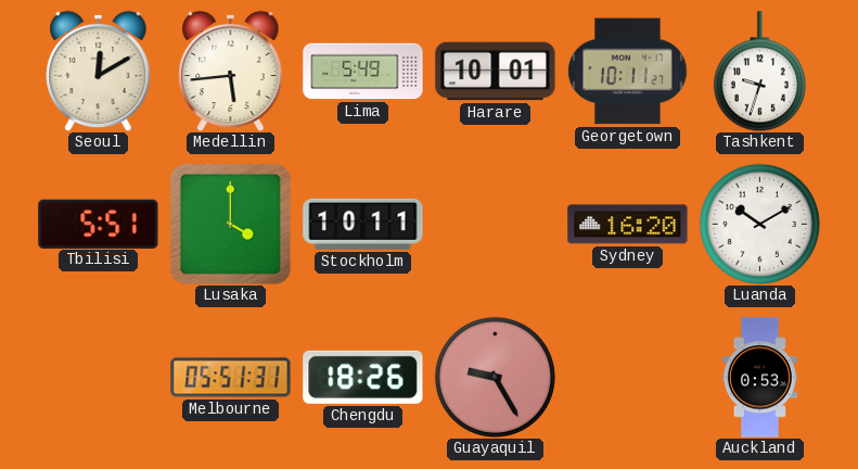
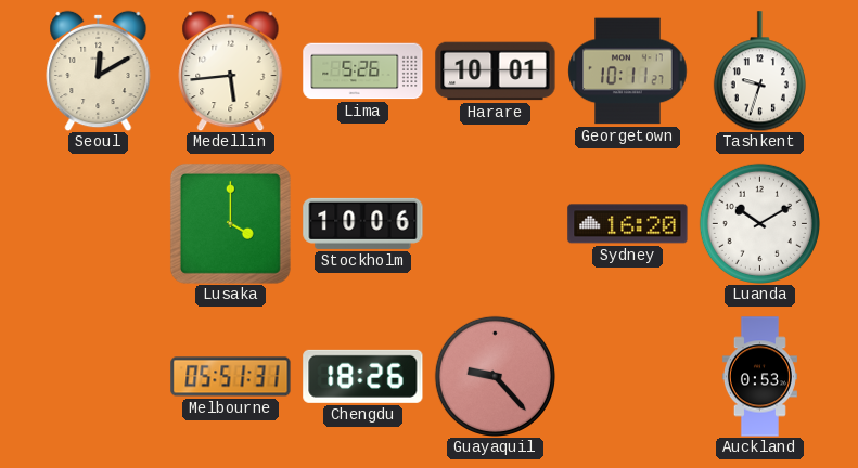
Lima: 5:49 -> 5:26 (363, 71)
Tbilisi: 5:51 -> none (99, 224)
Stockholm: 10:11 -> 10:06 (363, 223)
Guayaquil: 9:25 -> 9:23 (495, 376)
